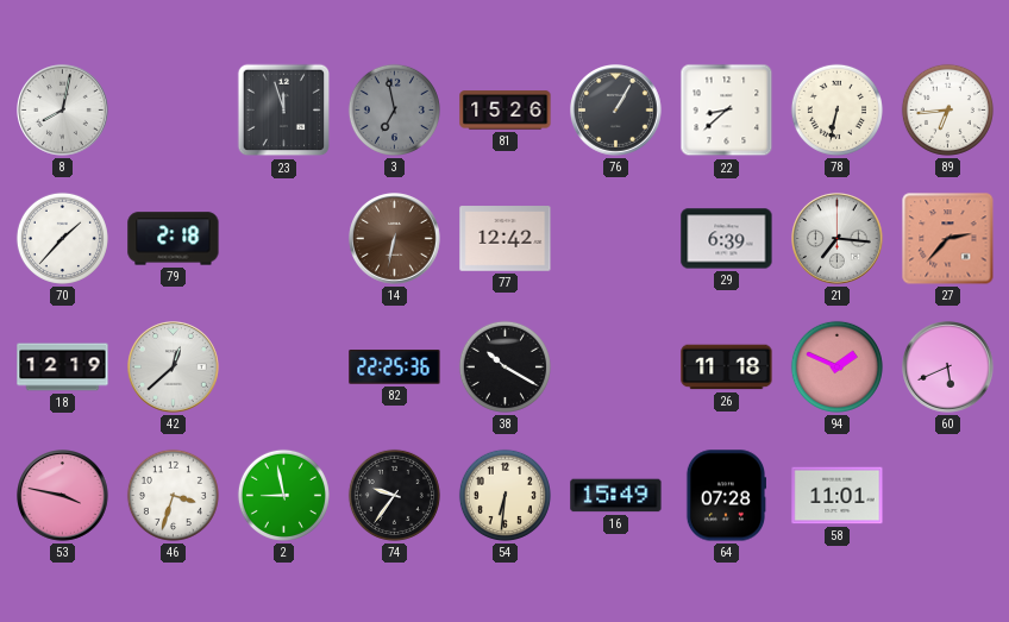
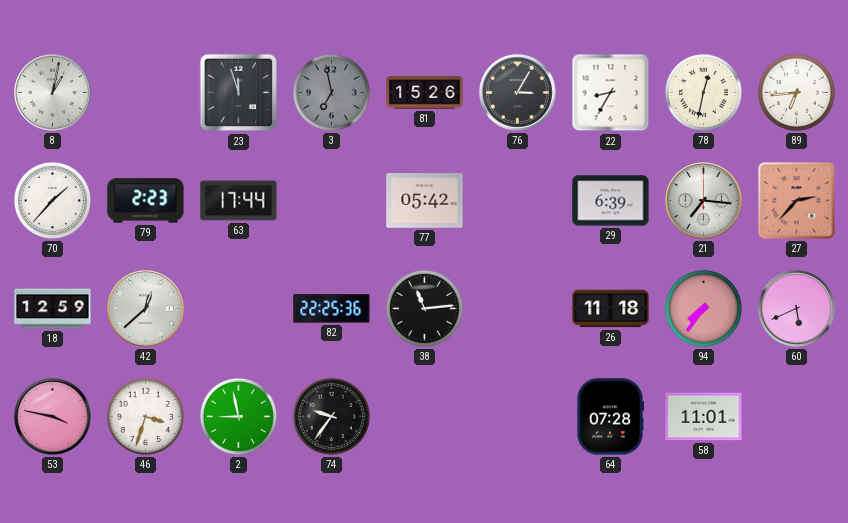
8: 8:02 -> 1:02 (53, 93)
76: 1:05 -> 3:05 (518, 93)
22: 8:38 -> 8:35 (611, 93)
78: 6:32 -> 12:32 (703, 92)
79: 2:18 -> 2:23 (146, 201)
63: none -> 17:44 (239, 201)
14: 6:32 -> none (395, 239)
77: 12:42 -> 05:42 (425, 201)
18: 12:19 -> 12:59 (53, 309)
38: 10:20 -> 11:14 (424, 308)
94: 1:49 -> 7:36 (703, 308)
54: 6:31 -> none (504, 495)
16: 15:49 -> none (616, 496)
